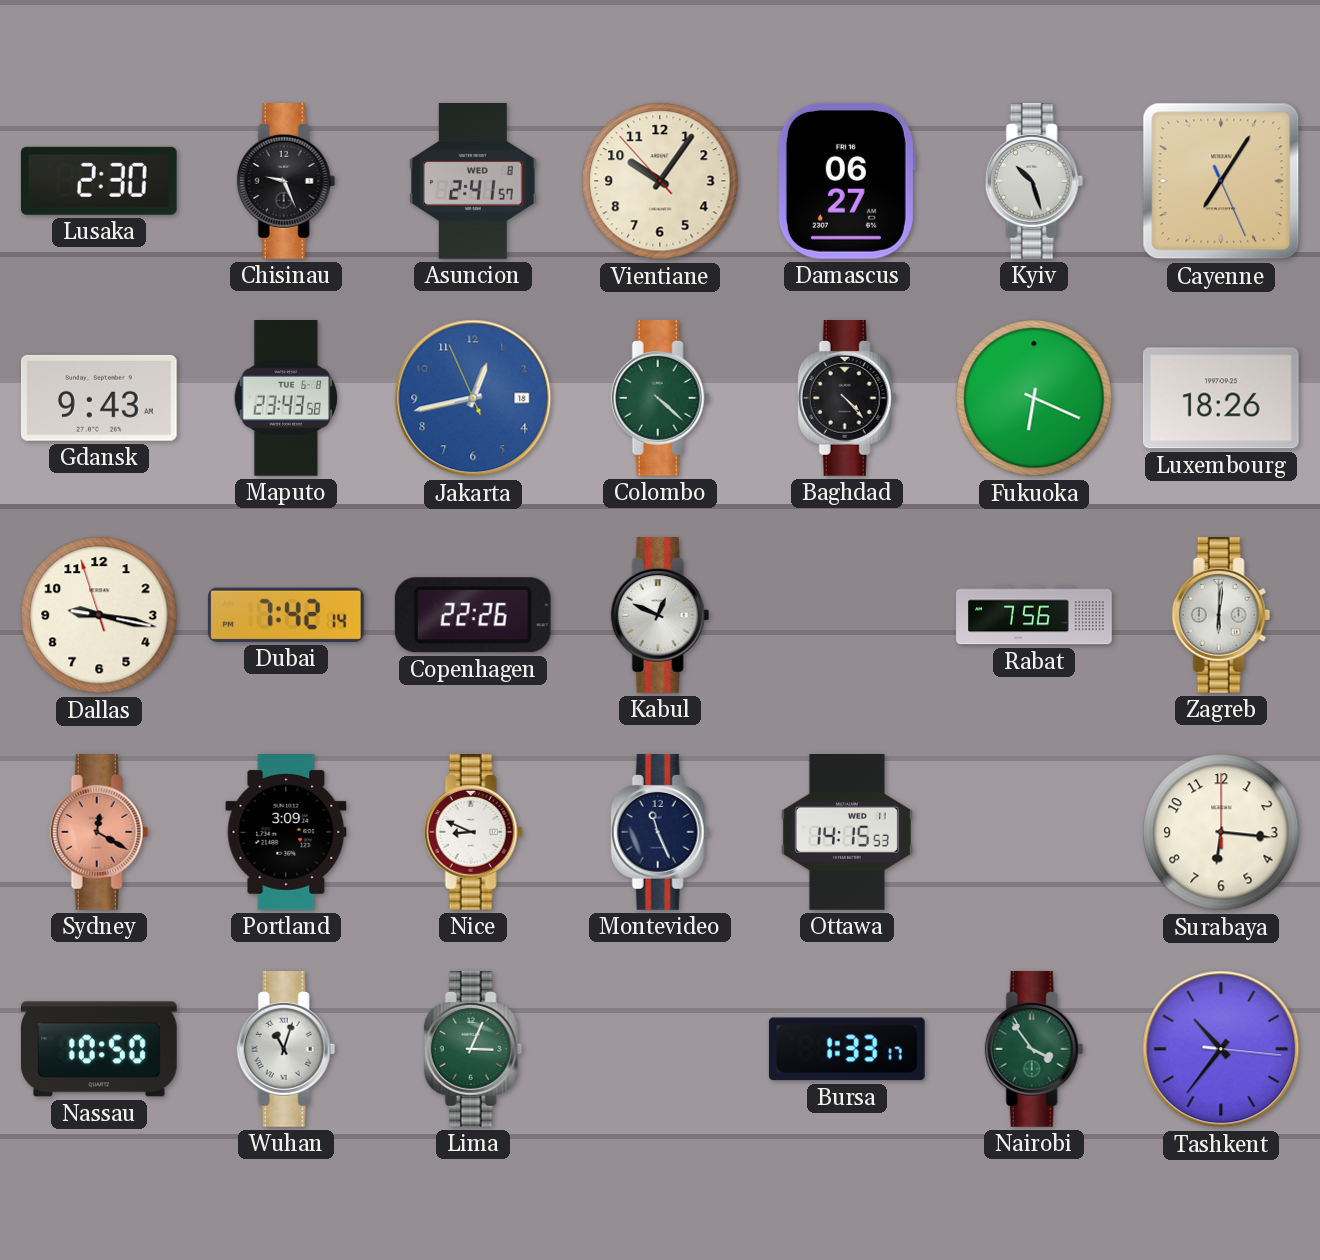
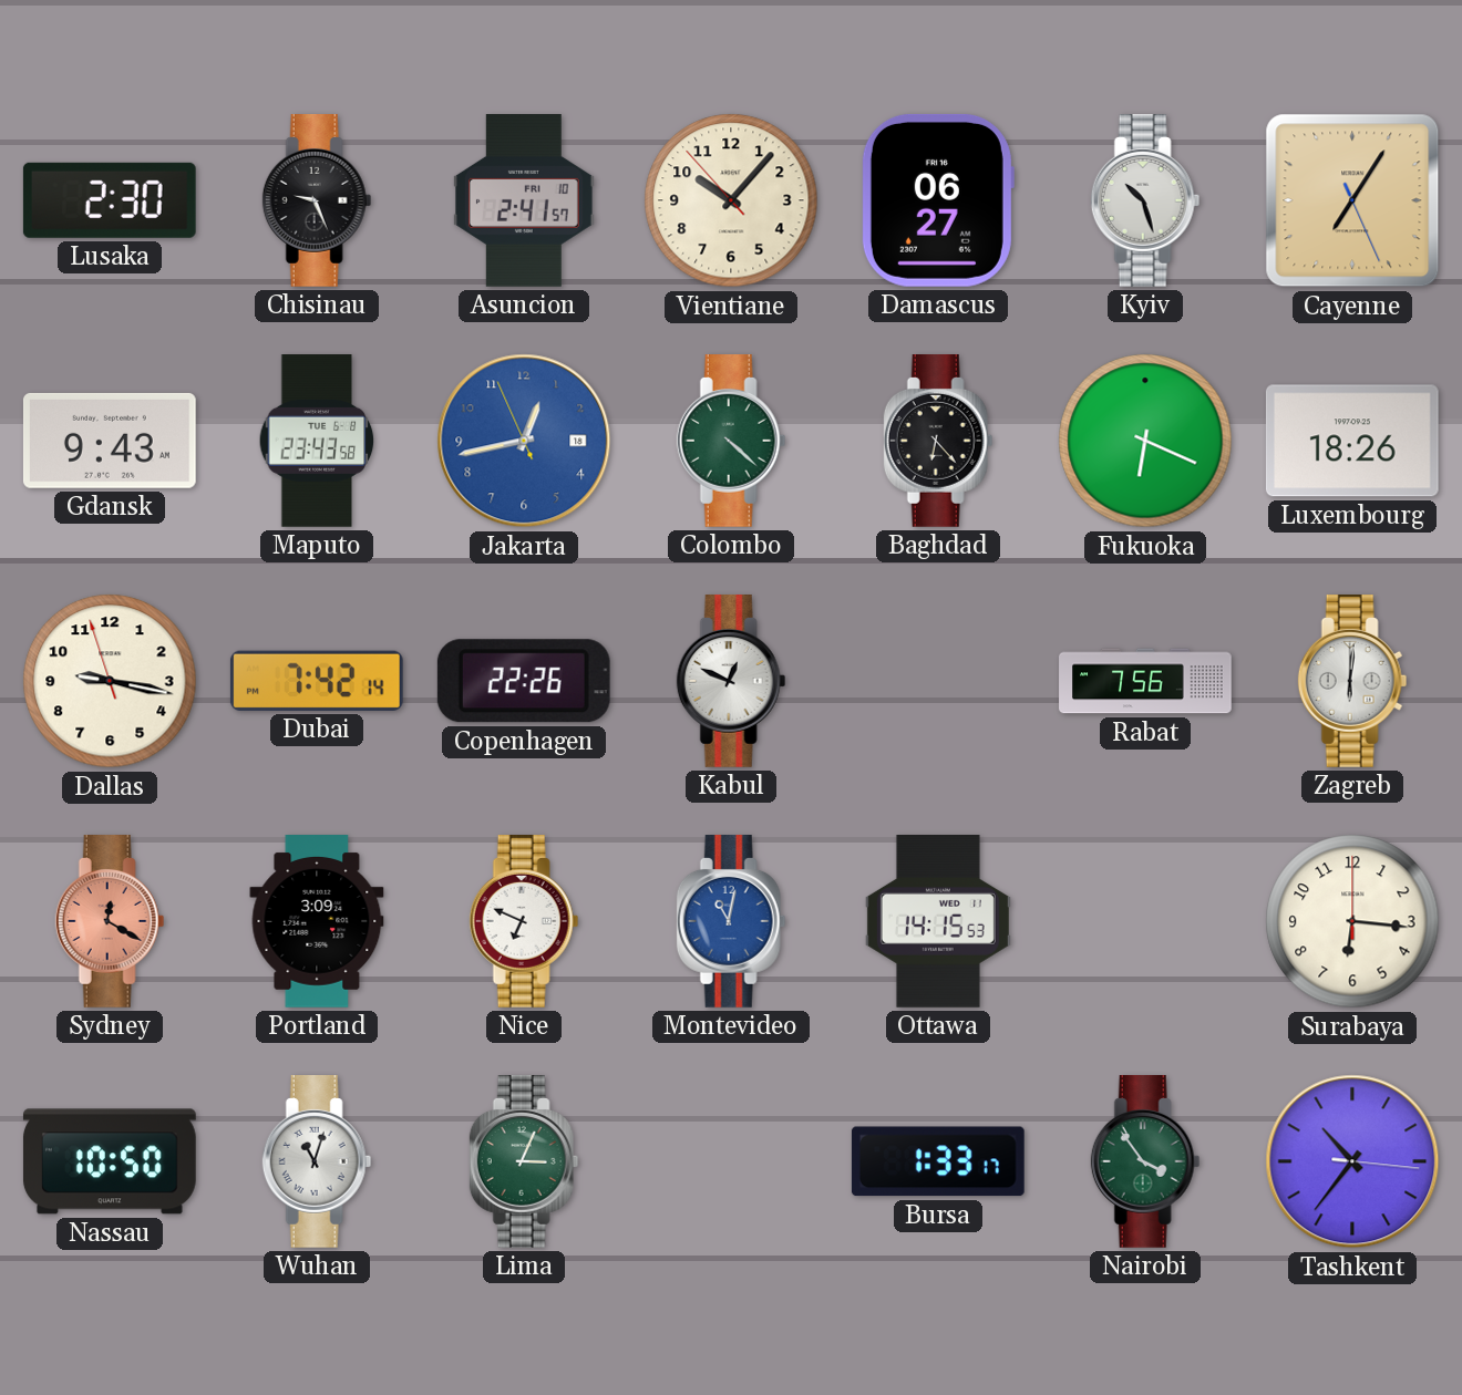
Asuncion date: WED 8 -> FRI 10 (524, 201)
Vientiane: 10:05 -> 10:06 (731, 200)
Baghdad: 4:23 -> 6:23 (938, 442)
Nice: 8:49 -> 6:49 (524, 922)
Montevideo: 11:26 -> 11:02 (731, 922)
Montevideo dial: navy -> blue (731, 922)
